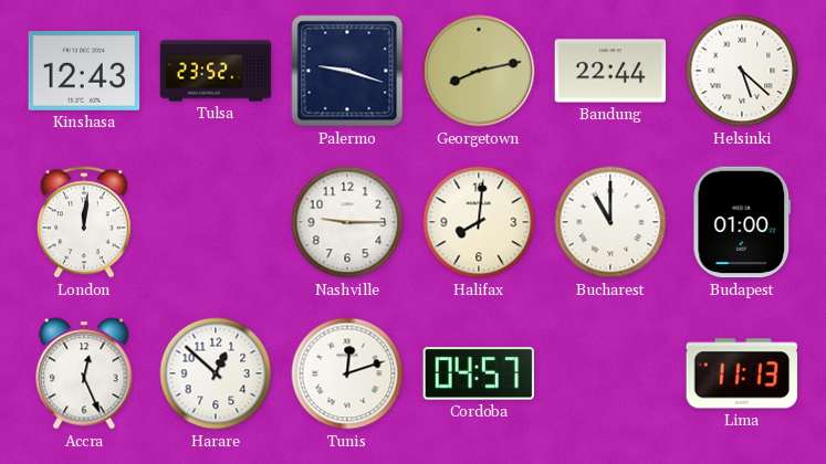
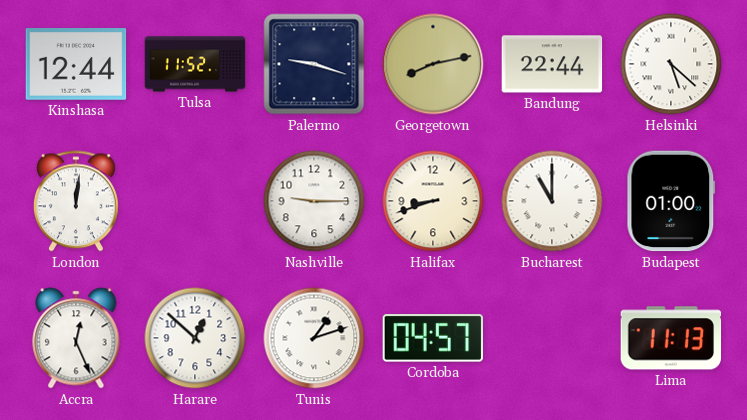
Kinshasa: 12:43 -> 12:44 (76, 65)
Tulsa: 23:52 -> 11:52 (195, 64)
Halifax: 8:01 -> 8:42 (433, 201)
Tunis: 12:12 -> 1:12 (314, 338)
